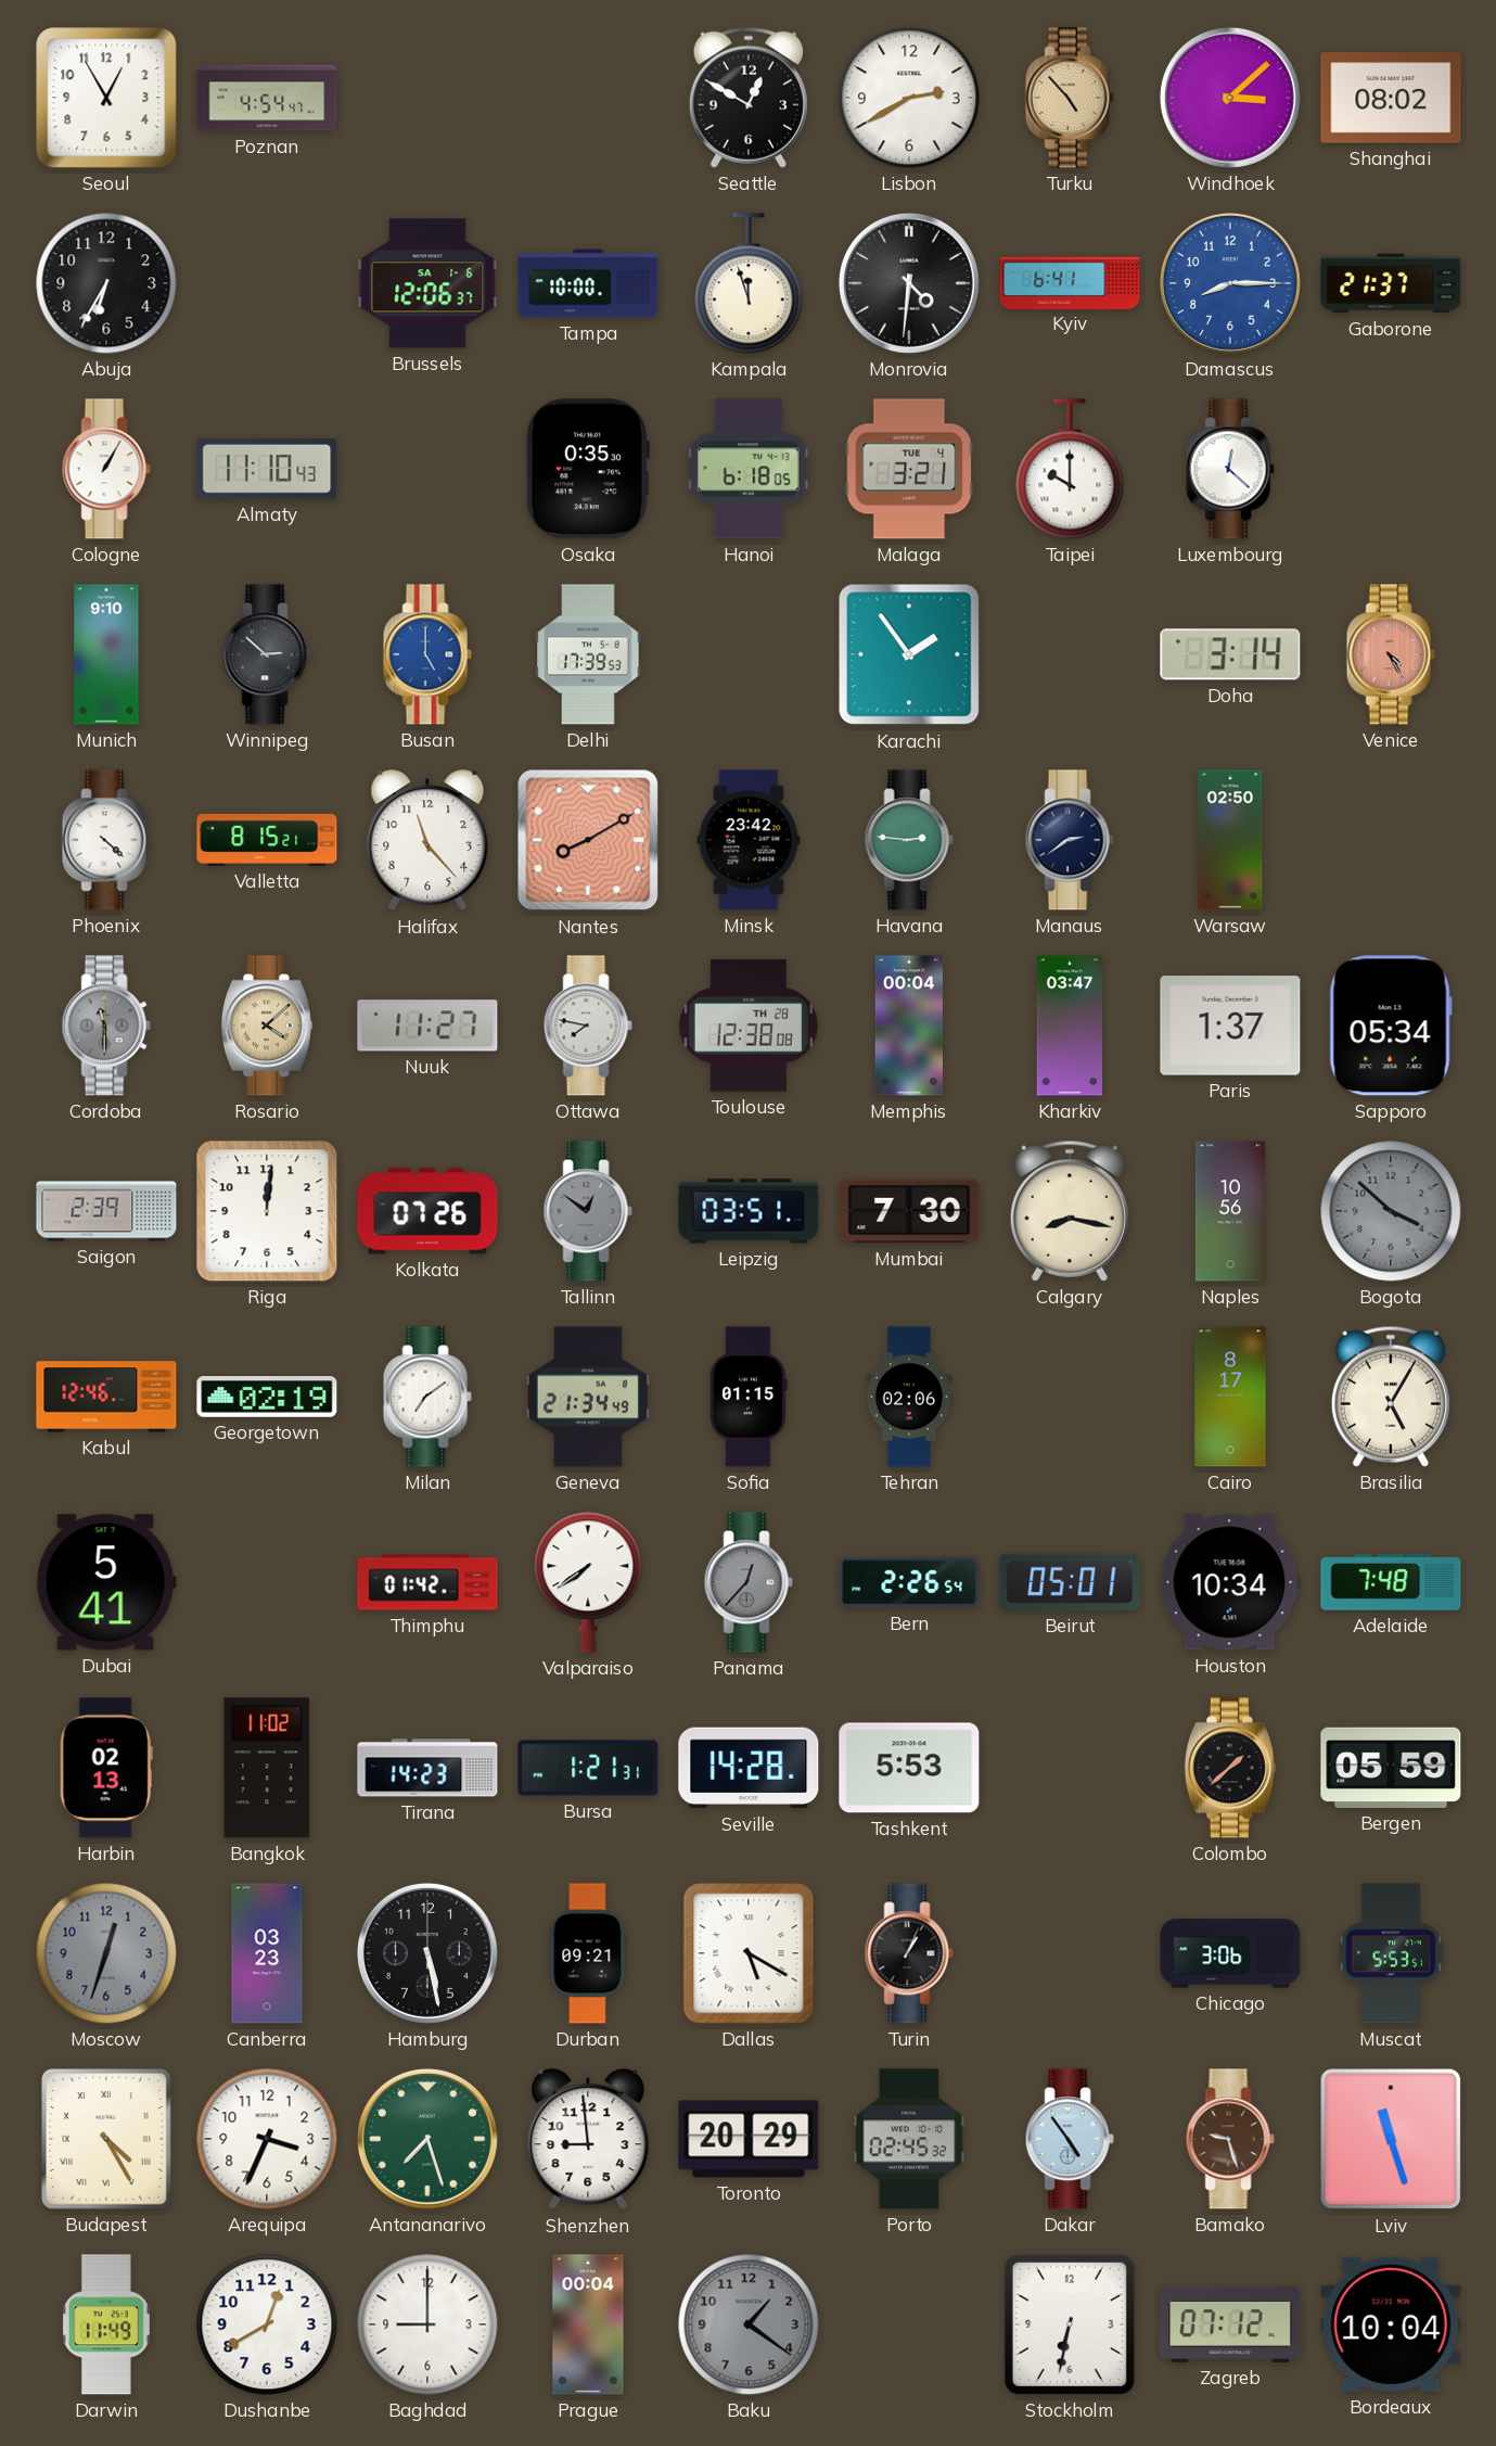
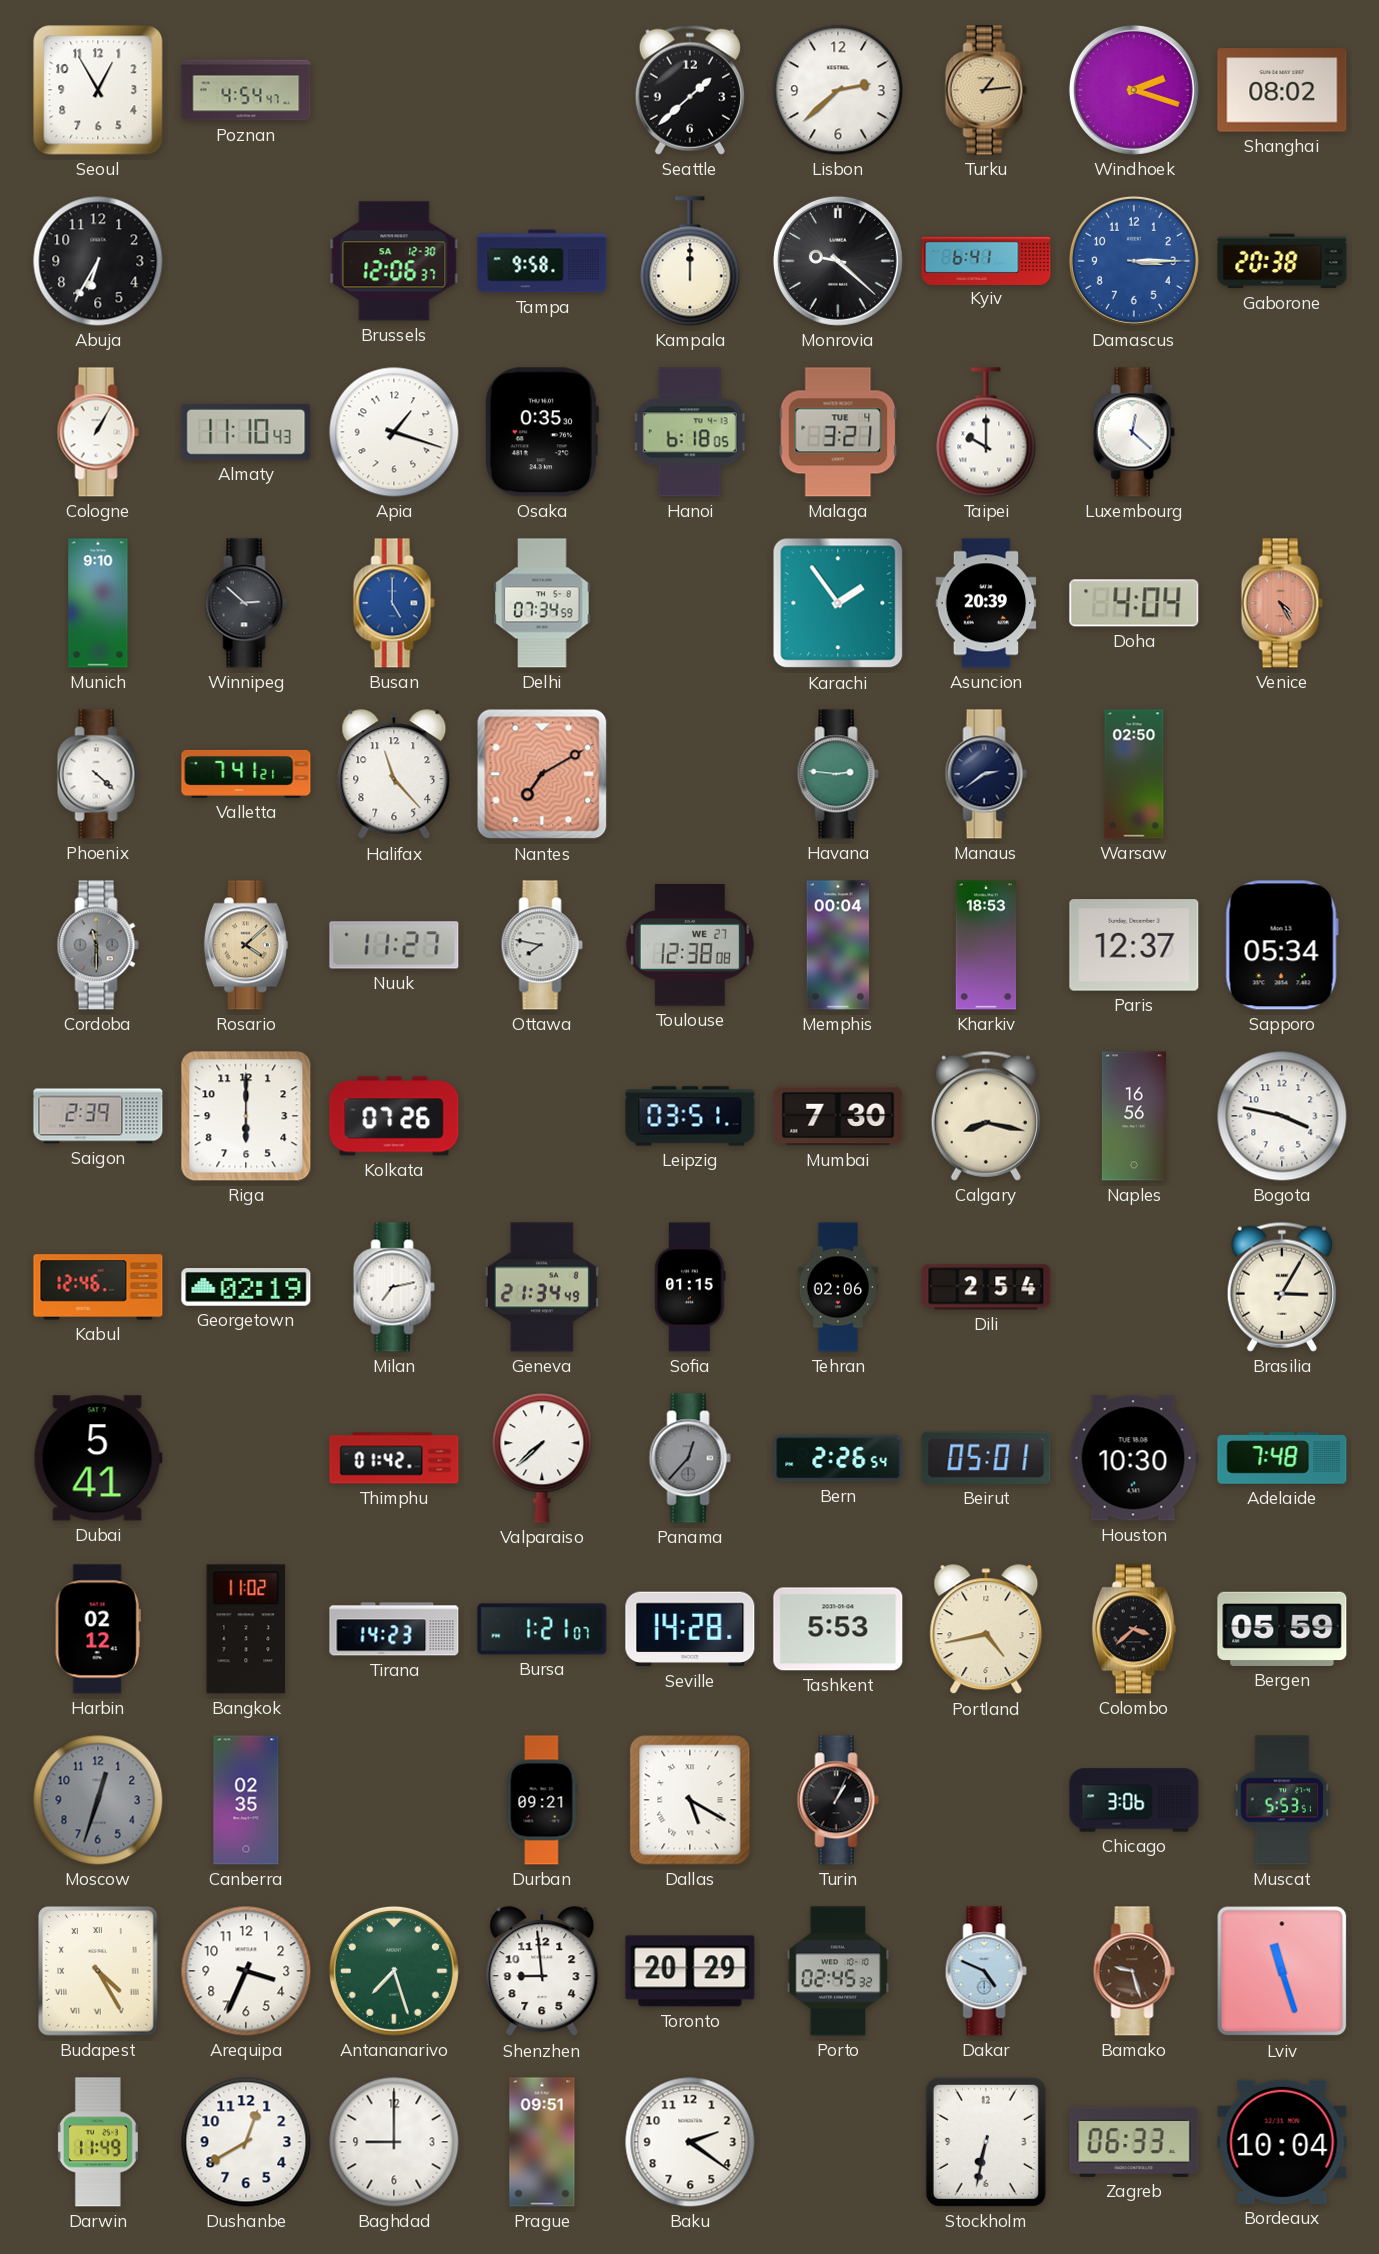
Seattle: 12:50 -> 1:38 (690, 90)
Lisbon: 2:40 -> 2:38 (838, 90)
Turku: 4:53 -> 1:14 (986, 90)
Windhoek: 3:08 -> 2:18 (1134, 90)
Brussels date: SA 1-6 -> SA 12-30 (394, 261)
Tampa: 10:00 -> 9:58 (542, 261)
Kampala: 11:57 -> 12:00 (690, 261)
Monrovia: 4:31 -> 9:22 (838, 261)
Damascus: 8:15 -> 3:15 (1134, 261)
Gaborone: 21:37 -> 20:38 (1282, 261)
Apia: none -> 1:18 (394, 432)
Delhi: 17:39 -> 07:34 (542, 603)
Asuncion: none -> 20:39 (986, 603)
Doha: 3:14 -> 4:04 (1134, 603)
Valletta: 8:15 -> 7:41 (246, 774)
Nantes: 8:10 -> 7:10 (542, 774)
Minsk: 23:42 -> none (749, 840)
Toulouse date: TH 28 -> WE 27 (690, 945)
Kharkiv: 03:47 -> 18:53 (986, 945)
Paris: 1:37 -> 12:37 (1134, 945)
Riga: 12:01 -> 6:00 (246, 1116)
Tallinn: 12:51 -> none (588, 1211)
Naples: 10:56 -> 16:56 (1134, 1116)
Bogota: 3:52 -> 3:47 (1282, 1116)
Bogota dial: grey -> white (1282, 1116)
Milan: 7:09 -> 7:13 (394, 1287)
Dili: none -> 2:54 (986, 1287)
Cairo: 8:17 -> none (1230, 1397)
Brasilia: 5:05 -> 3:05 (1282, 1287)
Valparaiso: 7:39 -> 7:38 (542, 1458)
Houston: 10:34 -> 10:30 (1134, 1458)
Harbin: 02:13 -> 02:12 (98, 1629)
Bursa: 1:21:31 -> 1:21:07 (542, 1629)
Portland: none -> 4:43 (986, 1630)
Colombo: 1:38 -> 3:38 (1134, 1629)
Canberra: 03:23 -> 02:35 (246, 1800)
Hamburg: 5:28 -> none (427, 1953)
Dakar: 4:54 -> 4:49 (986, 1971)
Prague: 00:04 -> 09:51 (542, 2142)
Baku: 1:21 -> 2:21 (690, 2142)
Baku dial: grey -> white (690, 2142)
Zagreb: 07:12 -> 06:33 (1134, 2142)
